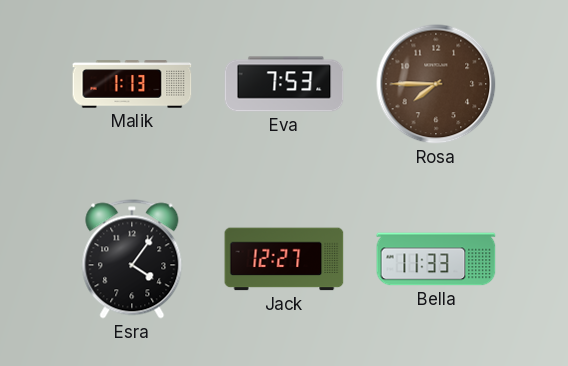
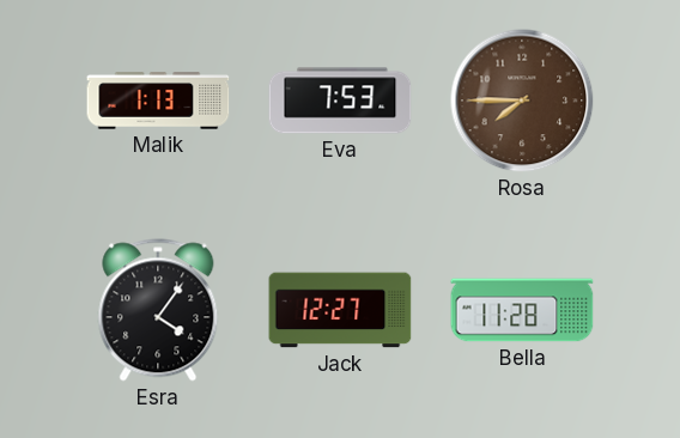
Bella: 11:33 -> 11:28 (522, 310)
